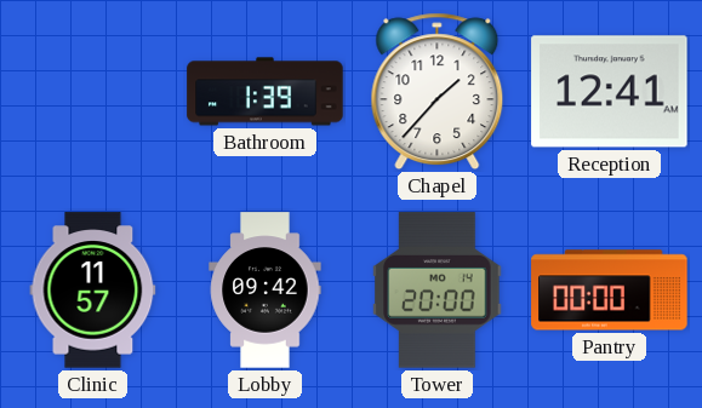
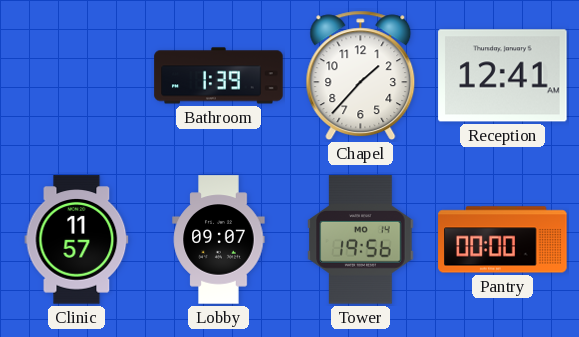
Lobby: 09:42 -> 09:07 (219, 240)
Tower: 20:00 -> 19:56 (361, 240)
